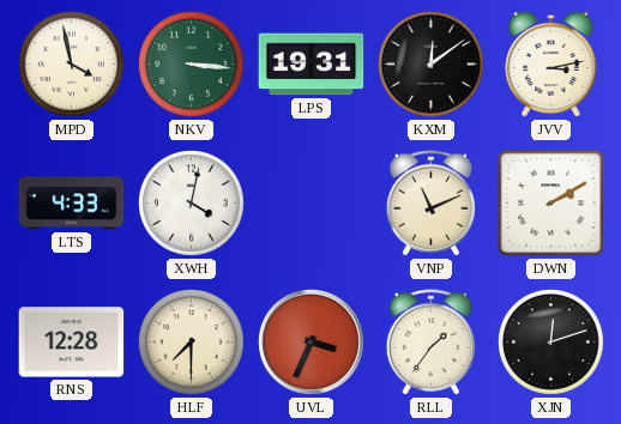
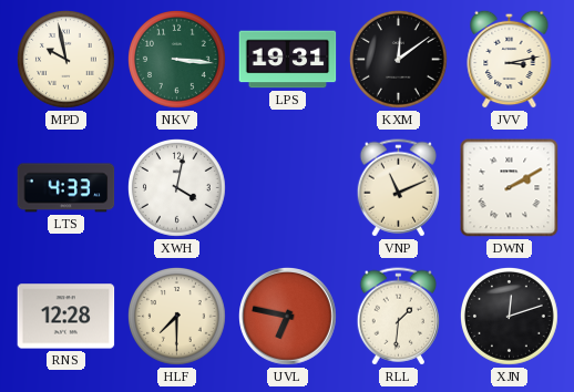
MPD: 3:58 -> 9:58 (66, 60)
UVL: 3:34 -> 6:47 (288, 317)
RLL: 1:36 -> 1:31 (398, 317)
